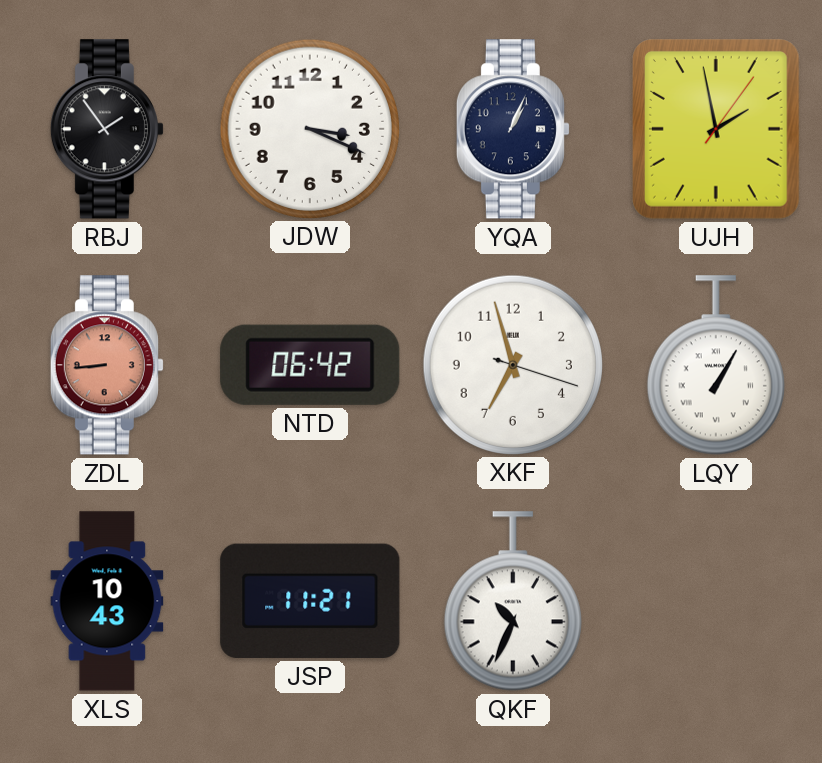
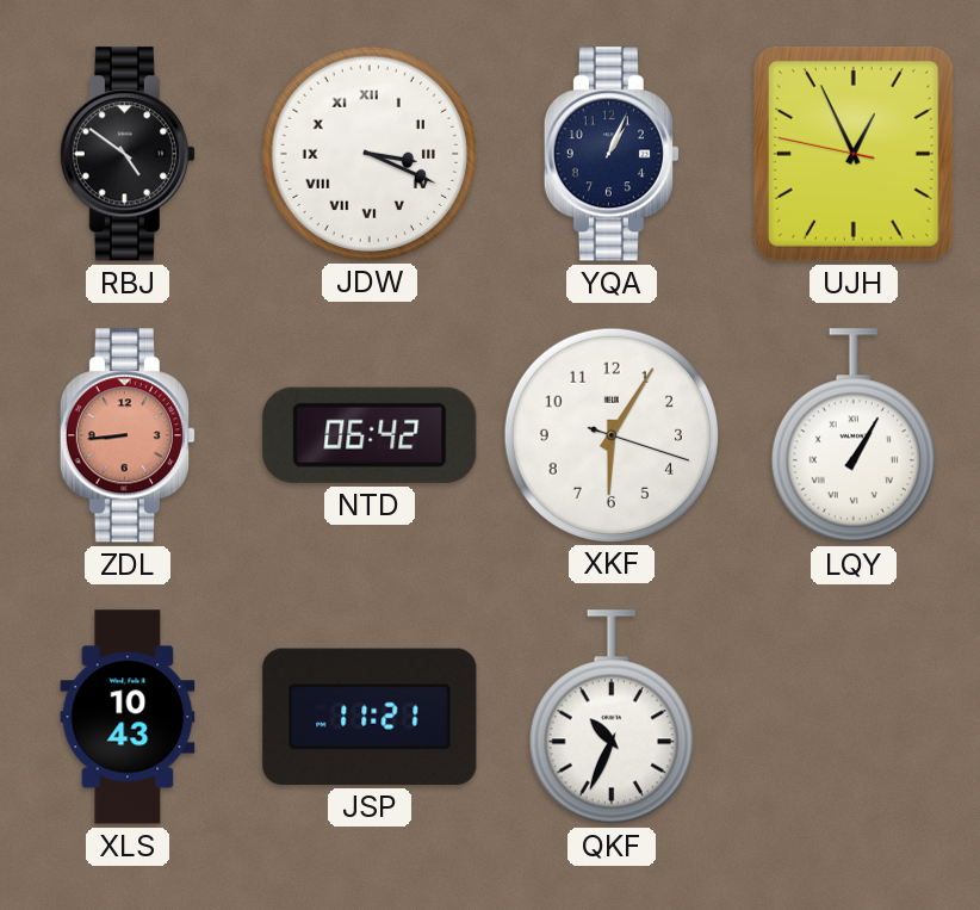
RBJ: 1:54 -> 4:51 (128, 154)
JDW numerals: Arabic -> Roman (368, 153)
UJH: 1:58 -> 12:55 (854, 155)
XKF: 6:57 -> 6:05 (610, 434)
